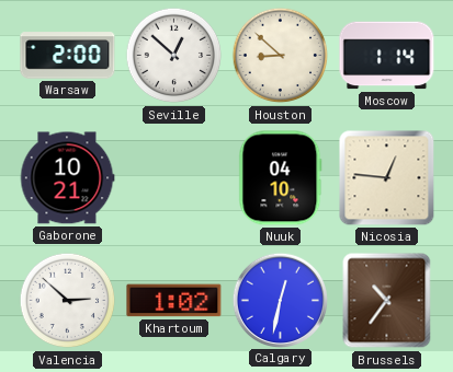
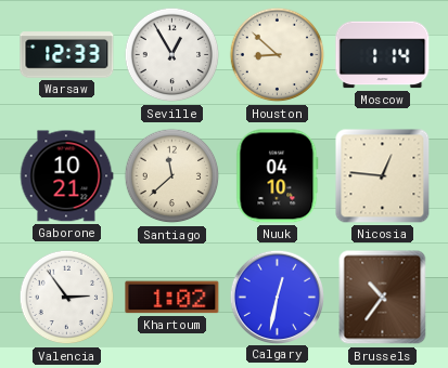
Warsaw: 2:00 -> 12:33 (67, 55)
Seville: 12:52 -> 12:55 (172, 55)
Santiago: none -> 11:38 (172, 176)
Valencia: 2:52 -> 2:54 (67, 298)
